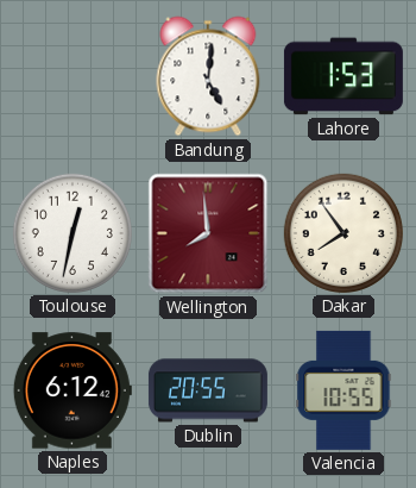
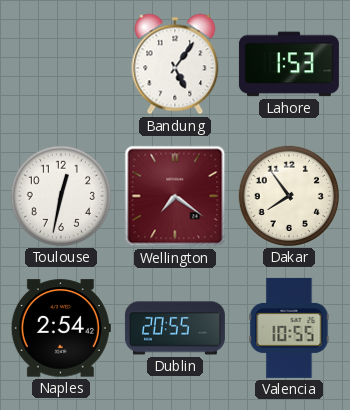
Bandung: 5:01 -> 5:06 (175, 64)
Wellington: 7:59 -> 7:21 (175, 196)
Naples: 6:12 -> 2:54 (61, 328)
